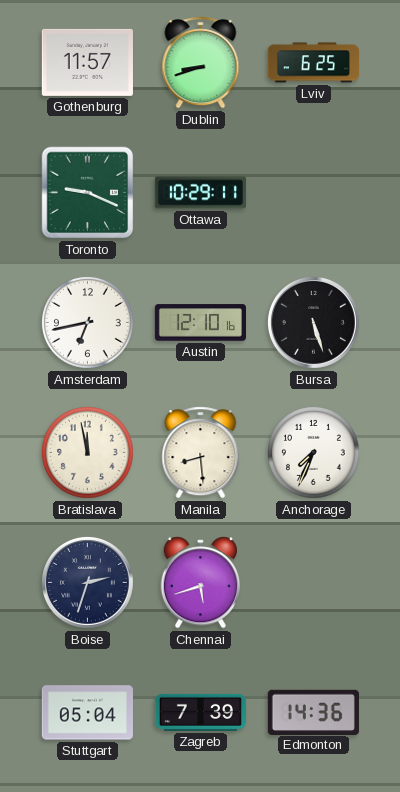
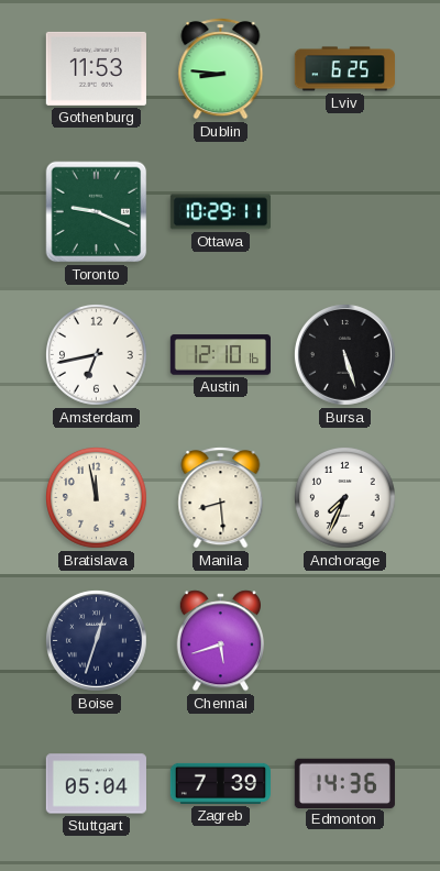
Gothenburg: 11:57 -> 11:53 (96, 68)
Dublin: 8:42 -> 8:46 (221, 69)
Boise: 2:33 -> 12:33 (96, 640)
